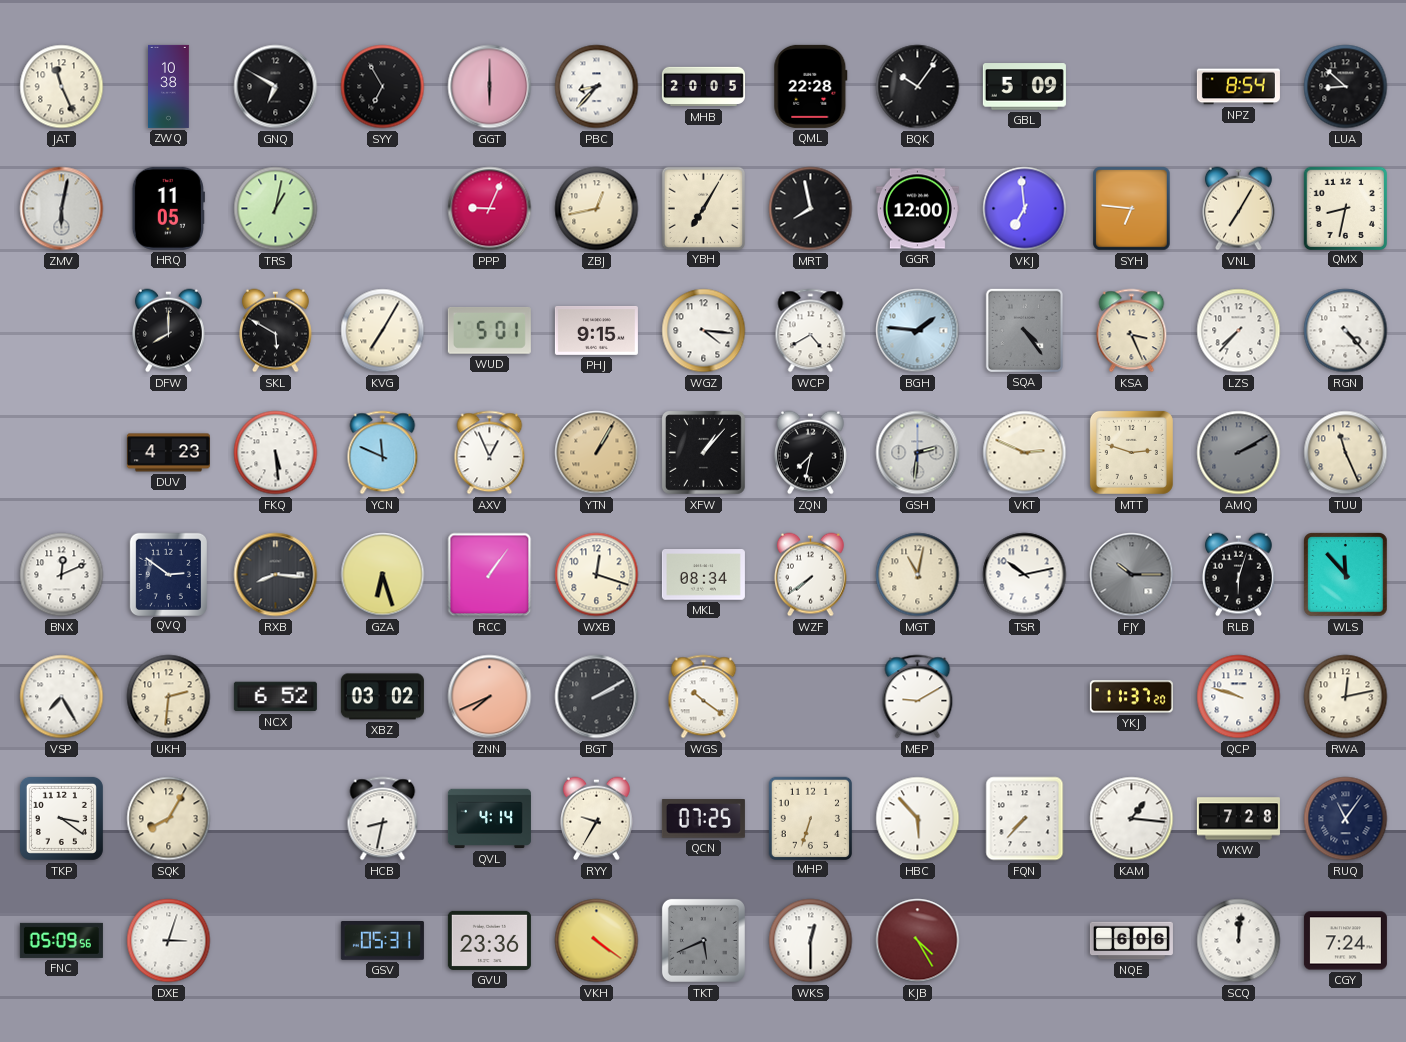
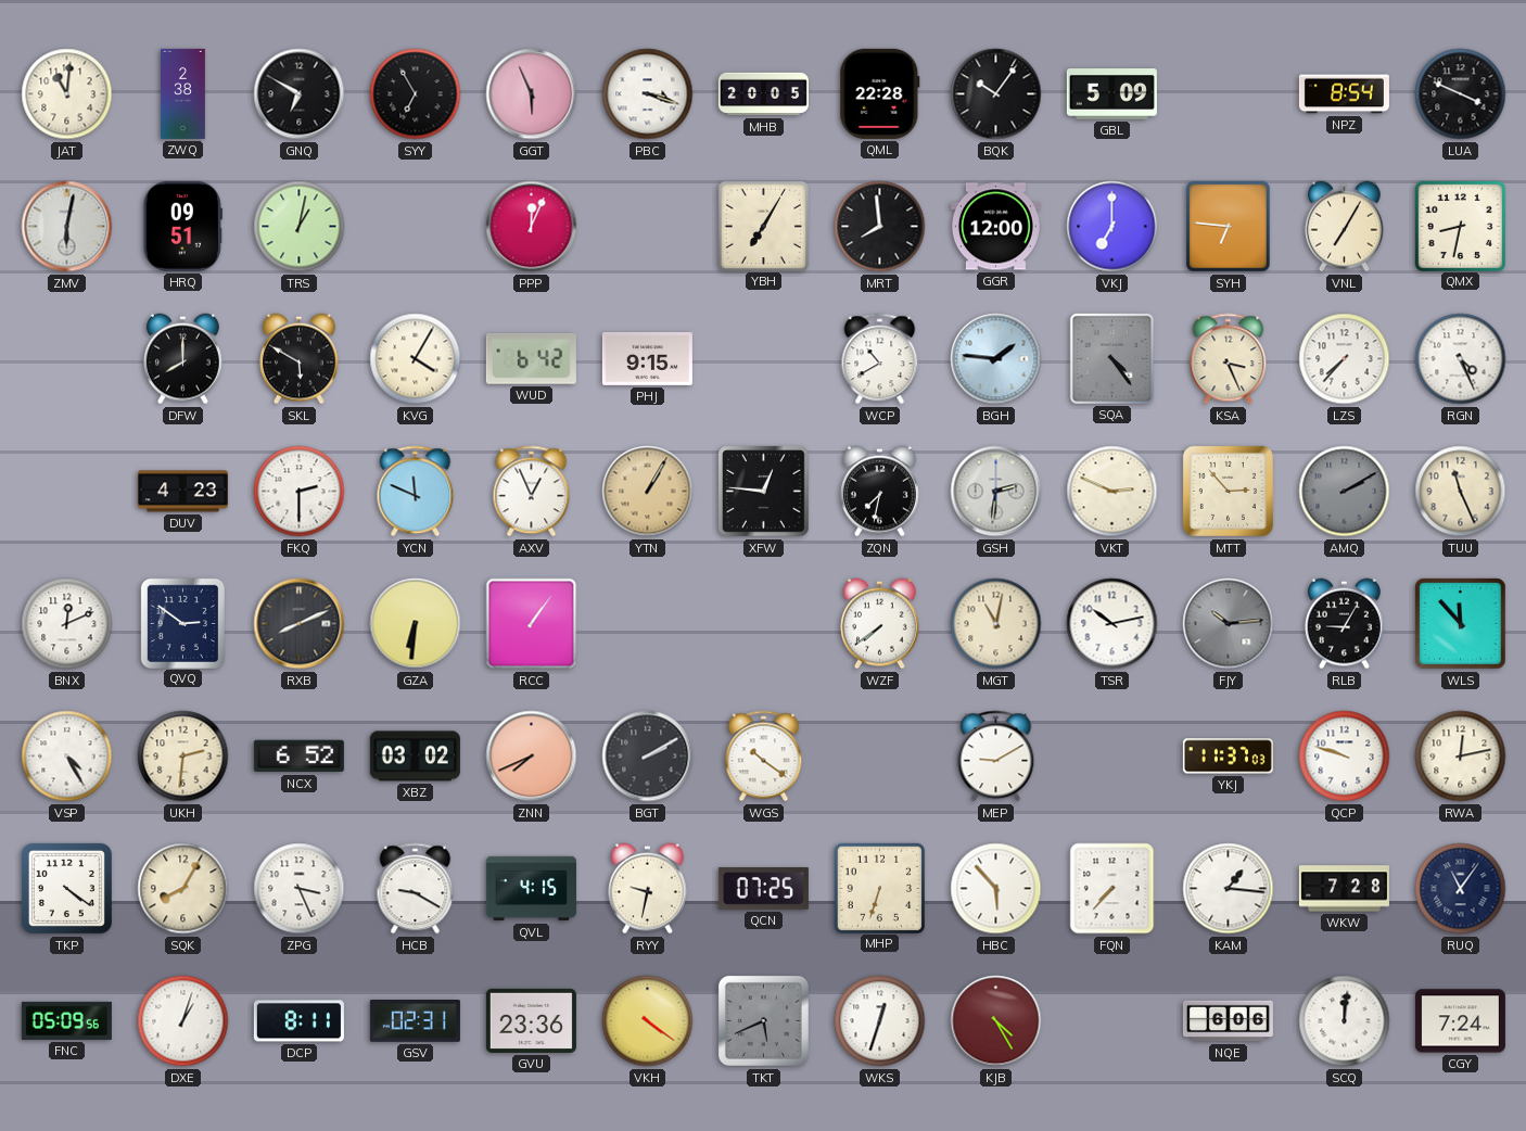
JAT: 11:26 -> 11:01 (67, 94)
ZWQ: 10:38 -> 2:38 (183, 93)
GGT: 6:00 -> 5:56 (532, 94)
PBC: 8:37 -> 3:18 (648, 94)
LUA: 8:52 -> 3:49 (1461, 94)
HRQ: 11:05 -> 09:51 (182, 226)
PPP: 9:04 -> 12:04 (532, 227)
ZBJ: 12:43 -> none (597, 209)
MRT: 7:58 -> 7:59 (880, 227)
VKJ: 6:59 -> 7:00 (1112, 227)
KVG: 7:05 -> 4:05 (416, 359)
WUD: 5:01 -> 6:42 (531, 358)
WGZ: 4:16 -> none (704, 331)
WCP: 4:40 -> 10:40 (880, 359)
RGN: 4:23 -> 4:26 (1461, 359)
FKQ: 5:29 -> 2:30 (300, 492)
XFW: 1:07 -> 12:46 (764, 492)
MTT: 2:48 -> 2:53 (1228, 491)
RXB: 8:16 -> 8:11 (300, 624)
GZA: 6:27 -> 6:31 (416, 624)
WXB: 12:18 -> none (597, 575)
MKL: 08:34 -> none (703, 575)
FJY: 10:15 -> 10:14 (1229, 624)
RLB: 6:03 -> 9:05 (1345, 624)
VSP: 7:25 -> 4:25 (67, 757)
YKJ: 11:37:20 -> 11:37:03 (1228, 757)
TKP: 3:21 -> 4:21 (66, 888)
ZPG: none -> 3:26 (300, 889)
HCB: 8:32 -> 9:20 (416, 889)
QVL: 4:14 -> 4:15 (531, 889)
RYY: 9:35 -> 9:32 (648, 889)
DXE: 3:03 -> 1:03 (183, 1021)
DCP: none -> 8:11 (298, 1021)
GSV: 05:31 -> 02:31 (415, 1021)
WKS: 12:30 -> 12:33 (880, 1021)
